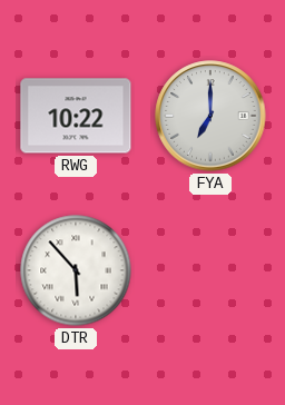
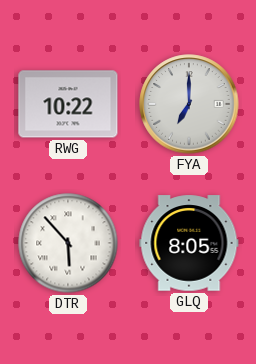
GLQ: none -> 8:05 (189, 243)
